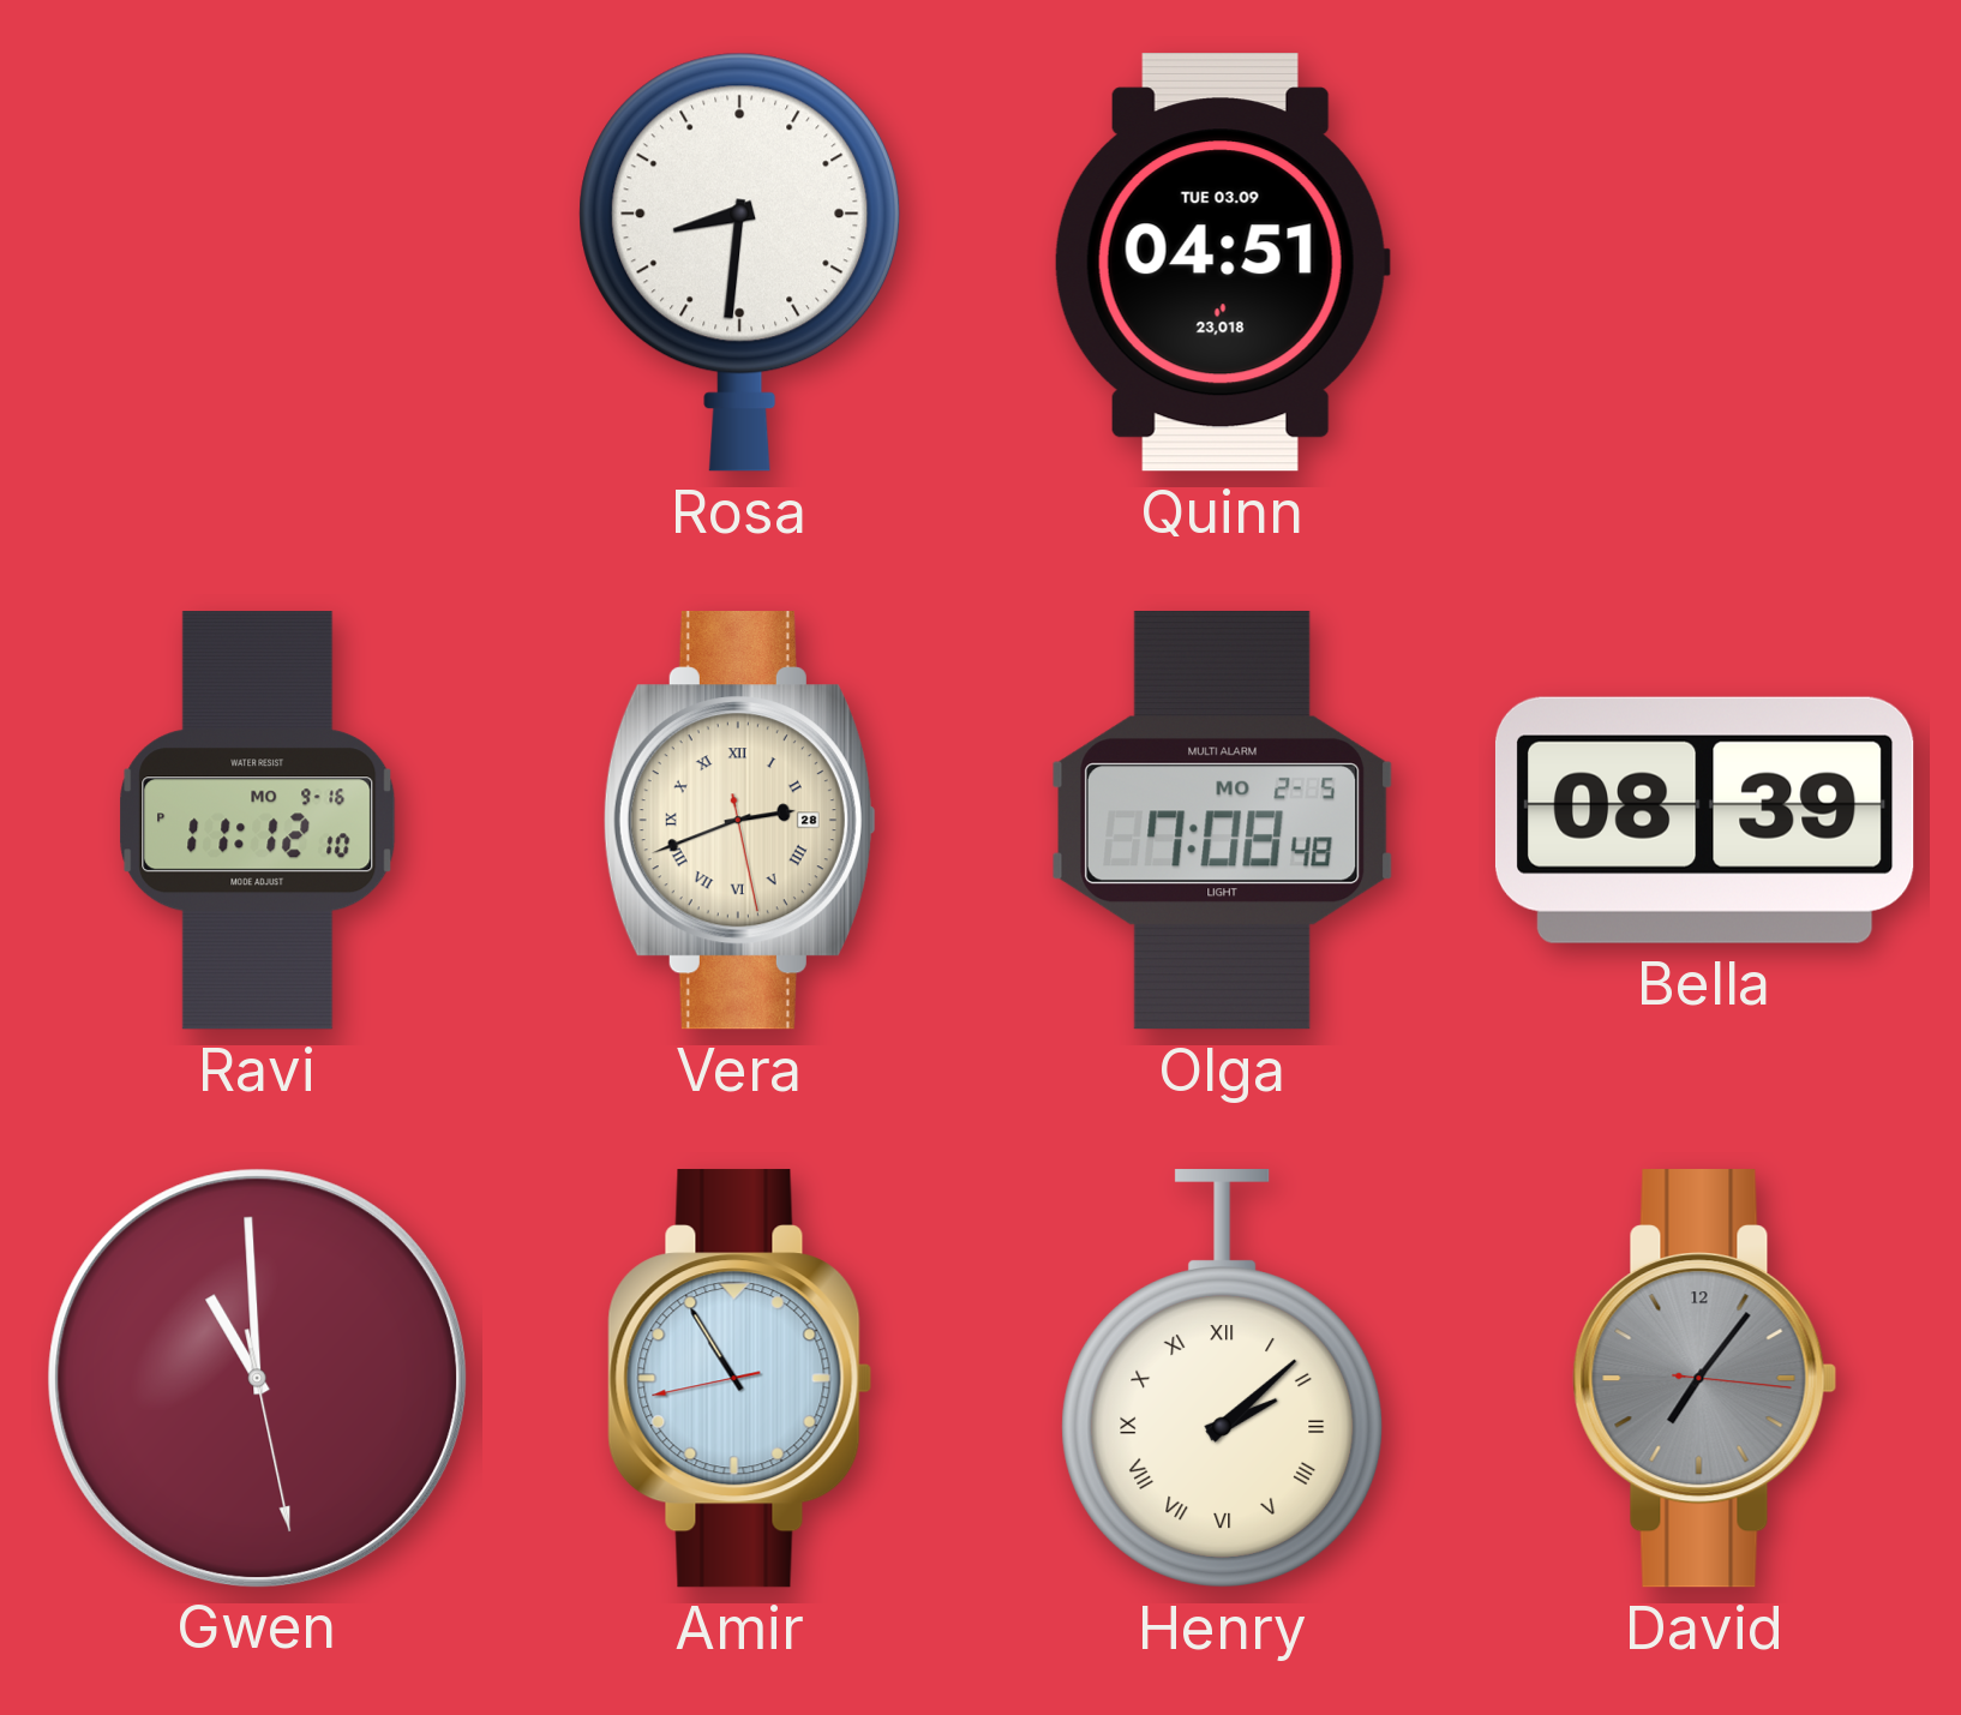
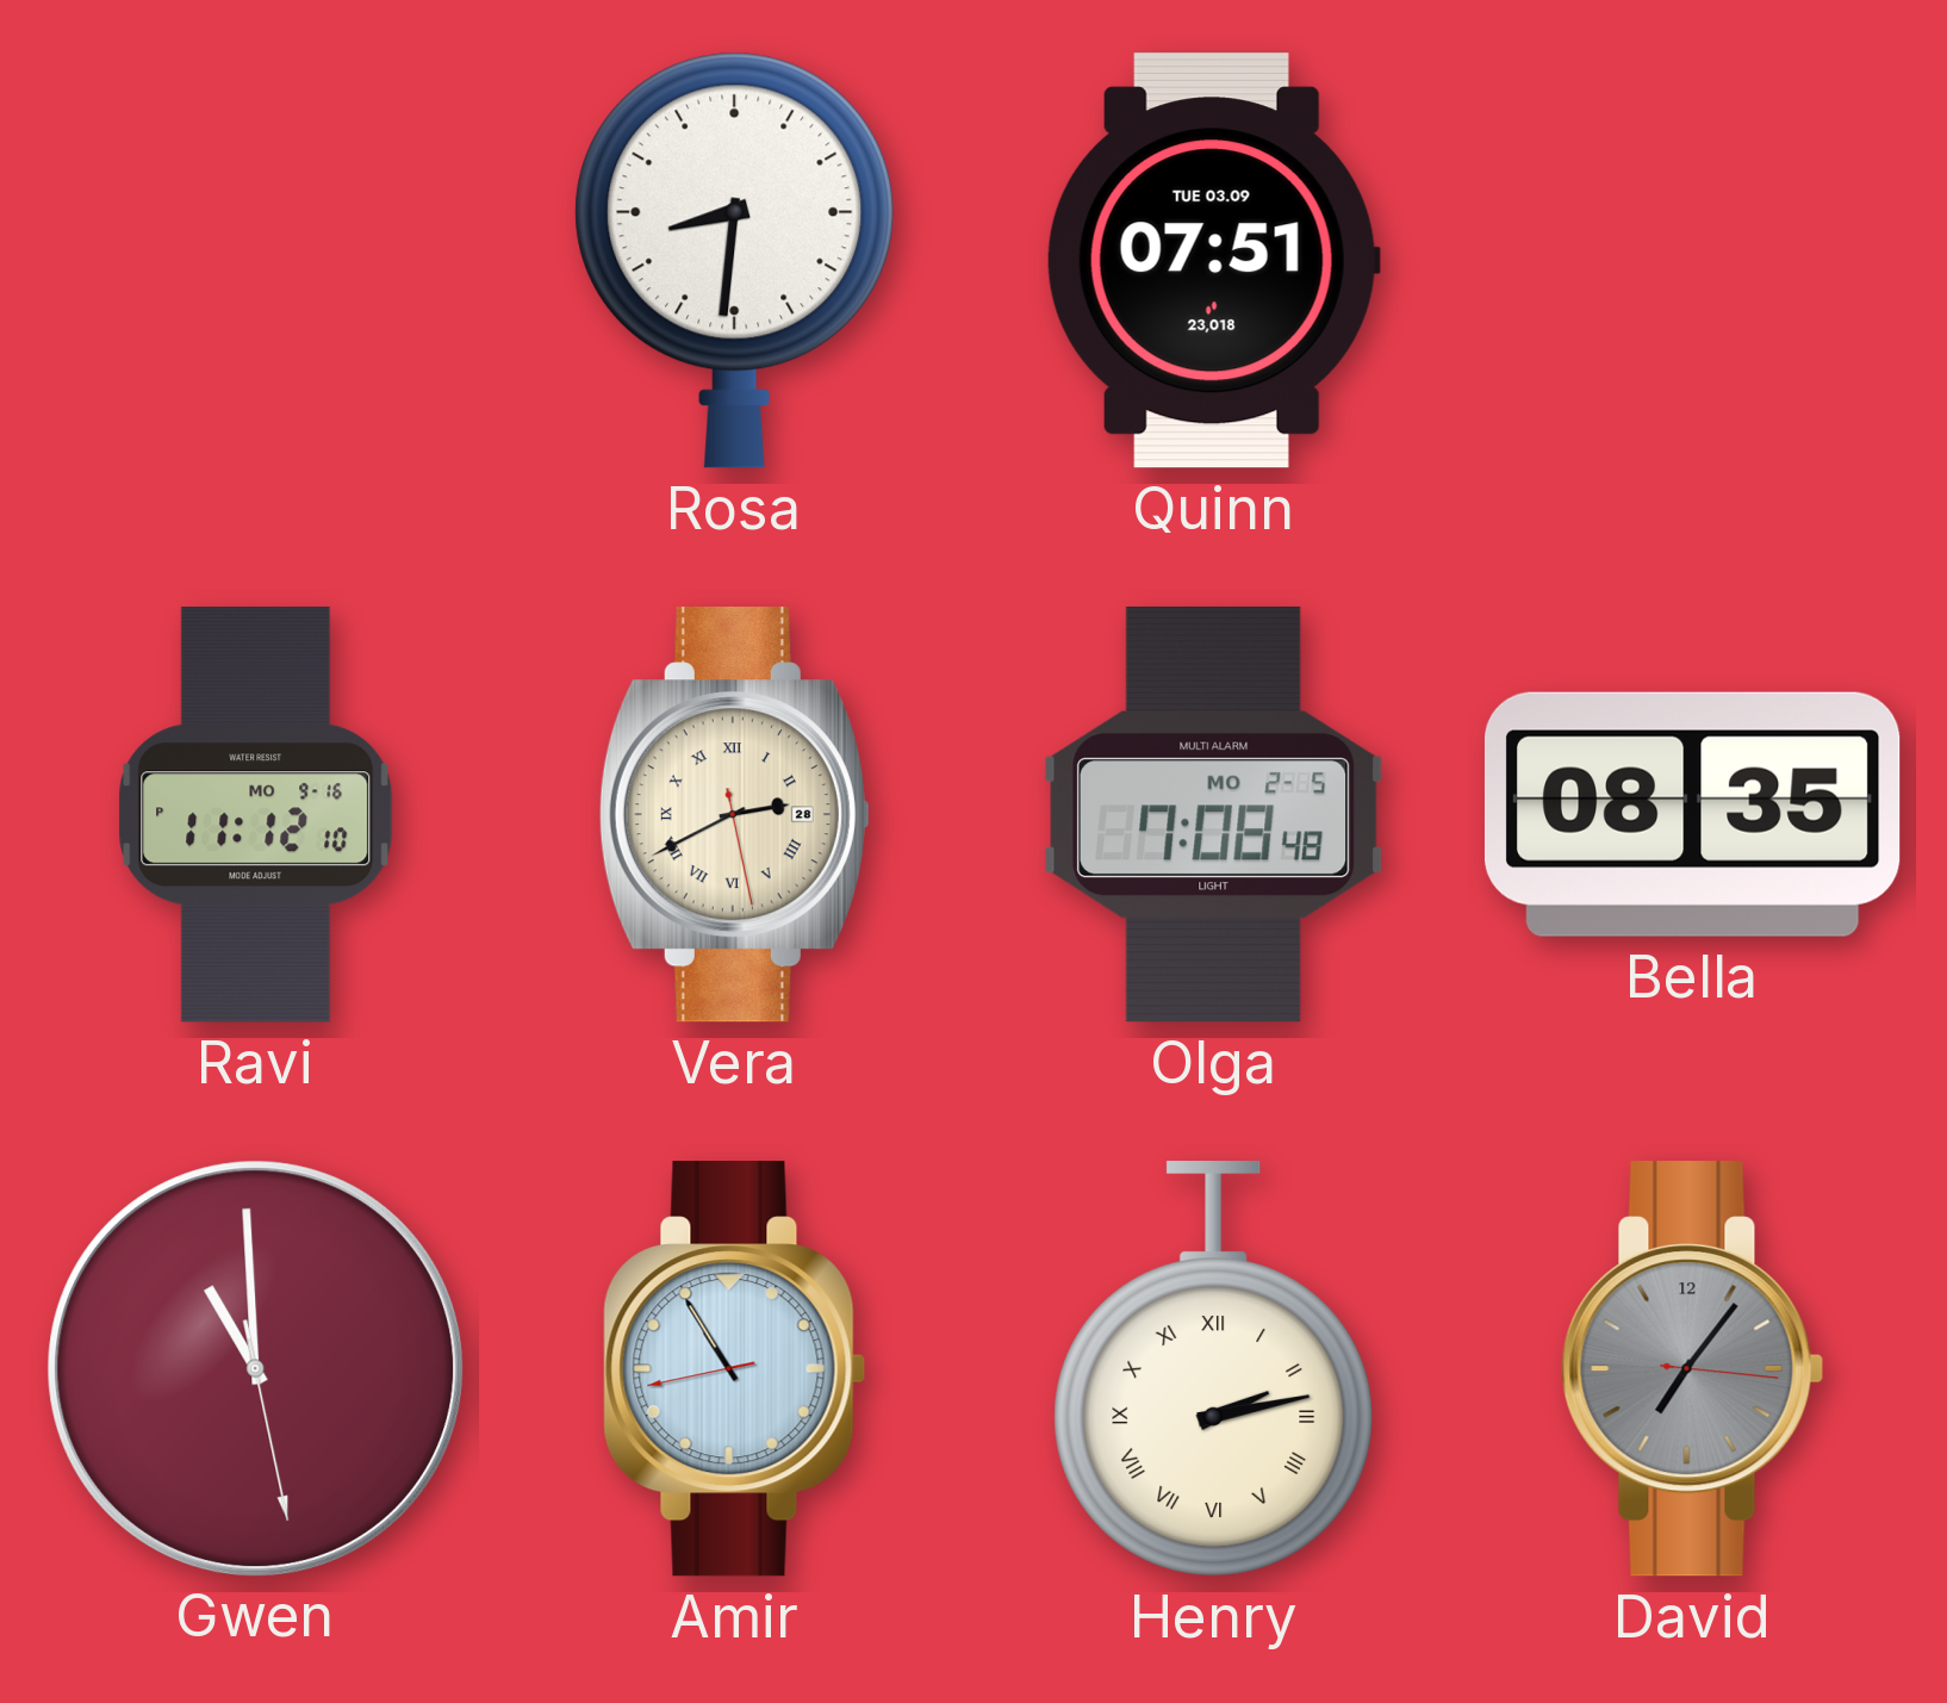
Quinn: 04:51 -> 07:51 (1213, 261)
Vera: 2:41 -> 2:40 (734, 815)
Bella: 08:39 -> 08:35 (1692, 814)
Henry: 2:08 -> 2:13 (1214, 1369)
